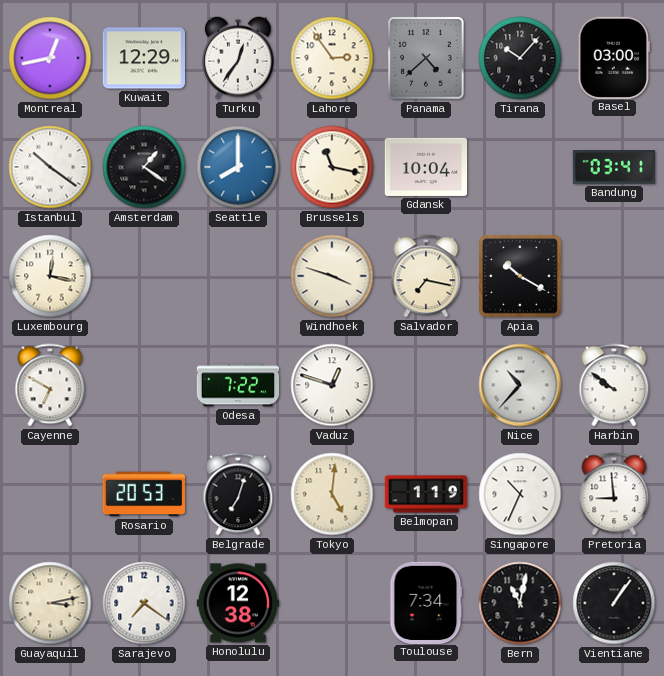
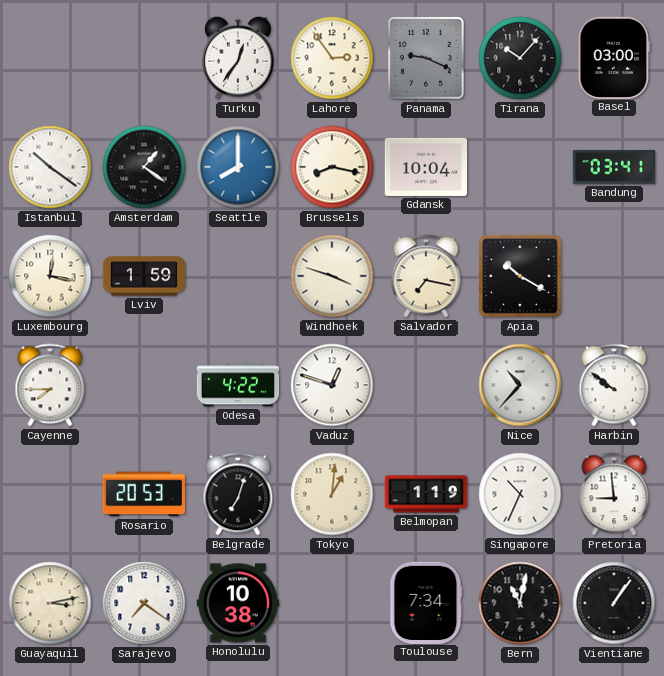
Montreal: 12:43 -> none (50, 58)
Kuwait: 12:29 -> none (143, 58)
Panama: 4:38 -> 9:19 (426, 58)
Brussels: 11:17 -> 8:17 (332, 167)
Lviv: none -> 1:59 (144, 276)
Cayenne: 6:50 -> 7:45 (50, 385)
Odesa: 7:22 -> 4:22 (238, 385)
Tokyo: 5:01 -> 1:01 (332, 494)
Honolulu: 12:38 -> 10:38 (237, 603)
